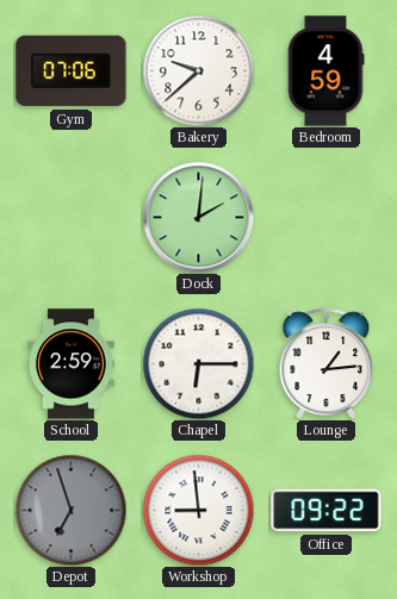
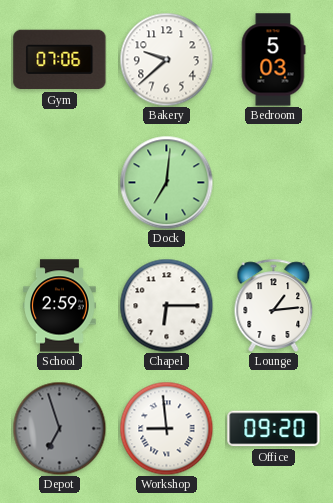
Bedroom: 4:59 -> 5:03 (273, 60)
Dock: 2:01 -> 7:01 (166, 182)
Office: 09:22 -> 09:20 (274, 429)
